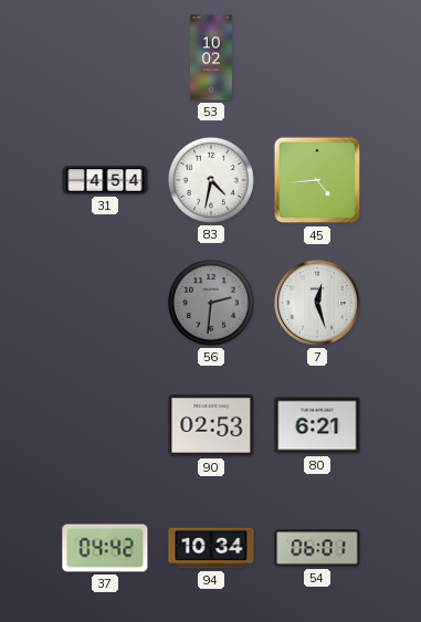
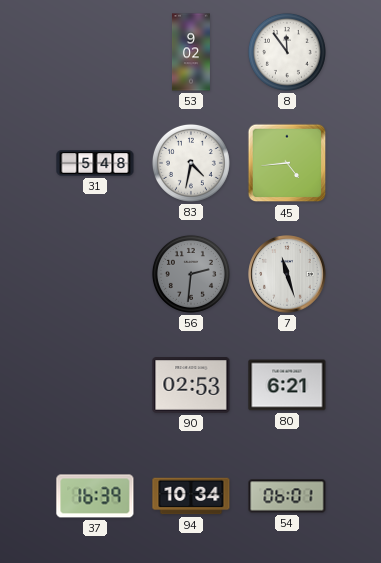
53: 10:02 -> 9:02 (191, 52)
8: none -> 11:54 (287, 52)
31: 4:54 -> 5:48 (95, 163)
7: 12:27 -> 11:27 (287, 274)
37: 04:42 -> 16:39 (95, 496)
